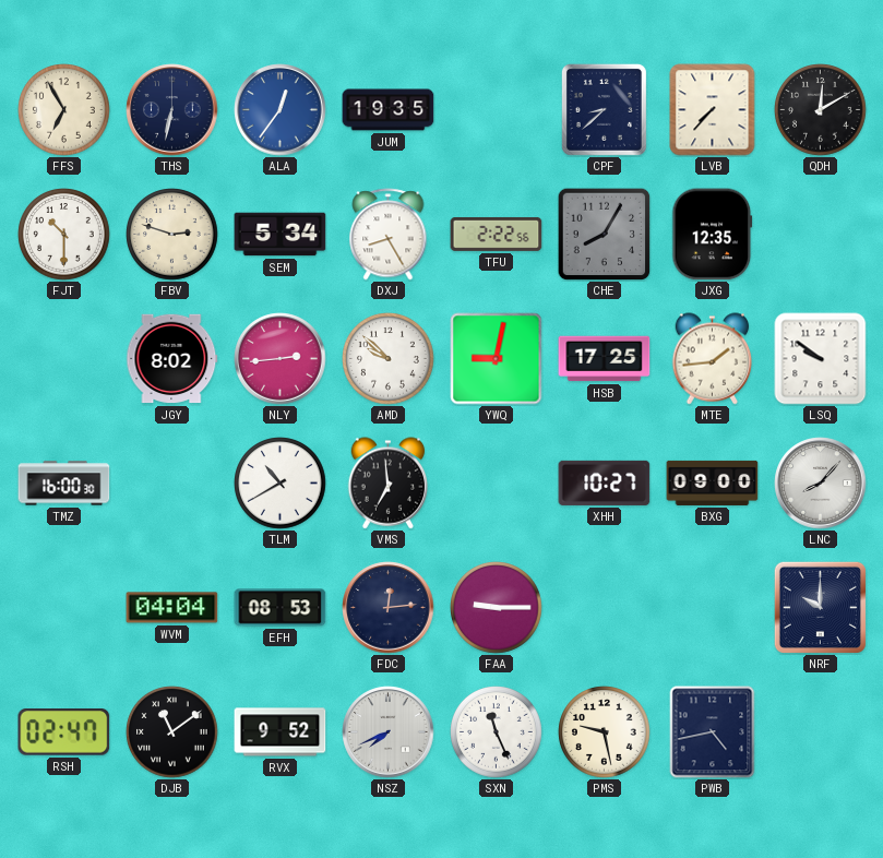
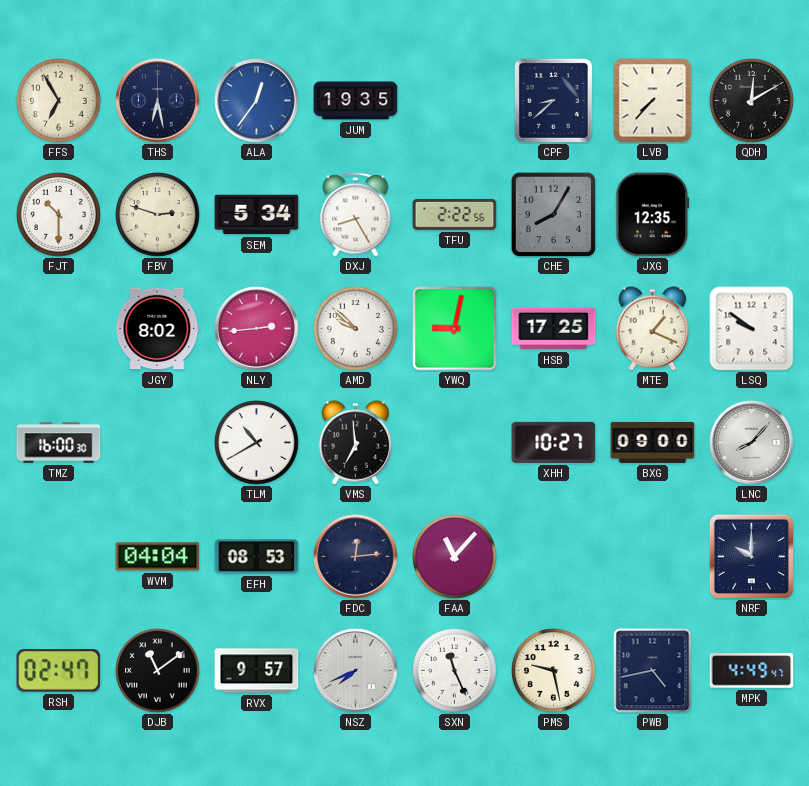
THS: 6:32 -> 6:28 (158, 101)
MTE: 1:44 -> 1:19 (653, 329)
FAA: 9:15 -> 11:07 (455, 557)
RVX: 9:52 -> 9:57 (257, 671)
MPK: none -> 4:49 (752, 671)
